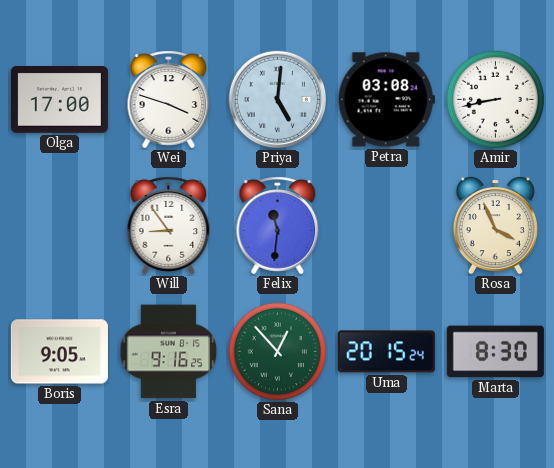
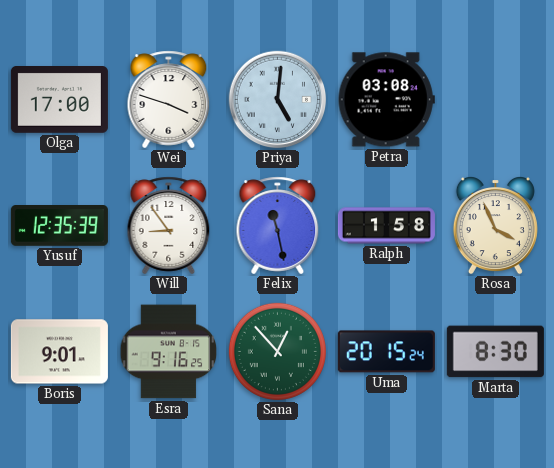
Amir: 8:43 -> none (495, 99)
Yusuf: none -> 12:35 (59, 226)
Felix: 11:31 -> 11:28 (278, 226)
Ralph: none -> 1:58 (386, 226)
Boris: 9:05 -> 9:01 (59, 352)
